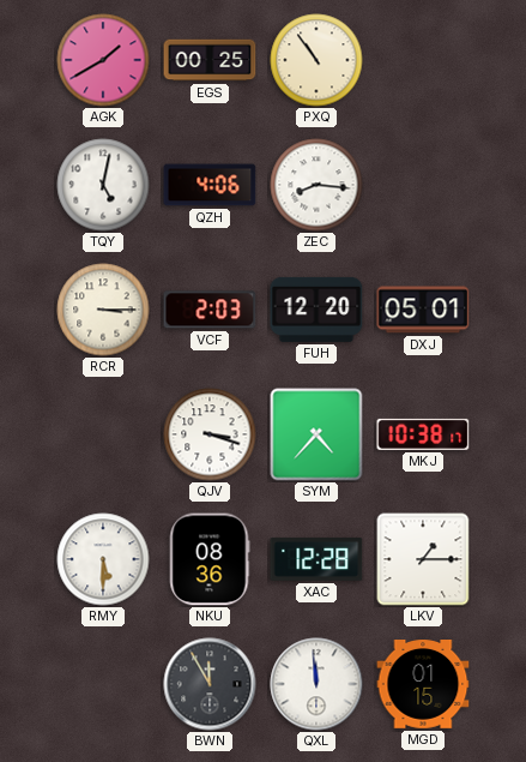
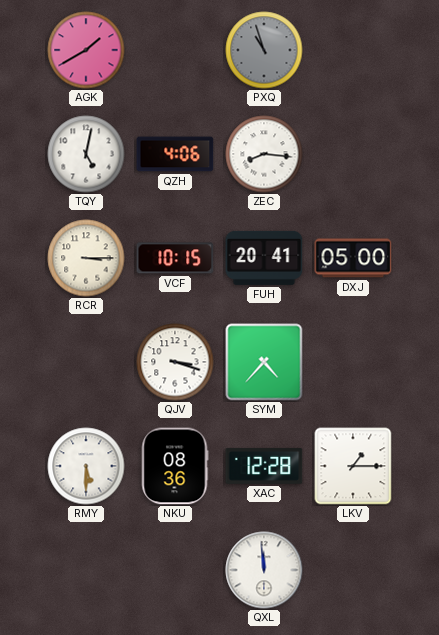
EGS: 00:25 -> none (210, 60)
PXQ: 10:54 -> 10:57 (264, 50)
PXQ dial: cream -> grey (264, 50)
VCF: 2:03 -> 10:15 (175, 258)
FUH: 12:20 -> 20:41 (264, 258)
DXJ: 05:01 -> 05:00 (353, 258)
MKJ: 10:38 -> none (423, 434)
BWN: 11:55 -> none (210, 684)
MGD: 01:15 -> none (423, 685)
